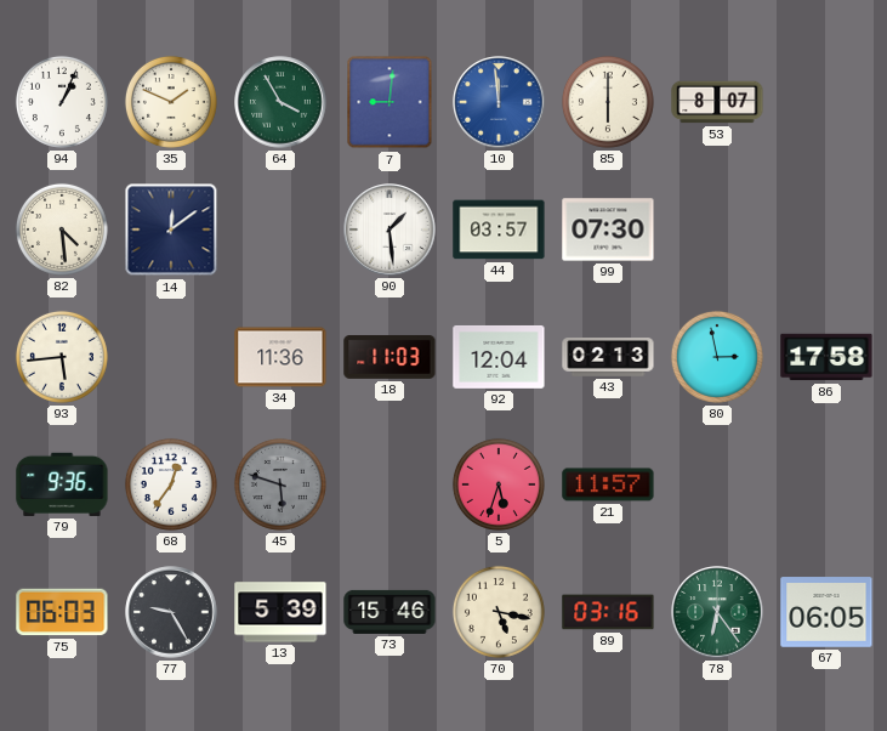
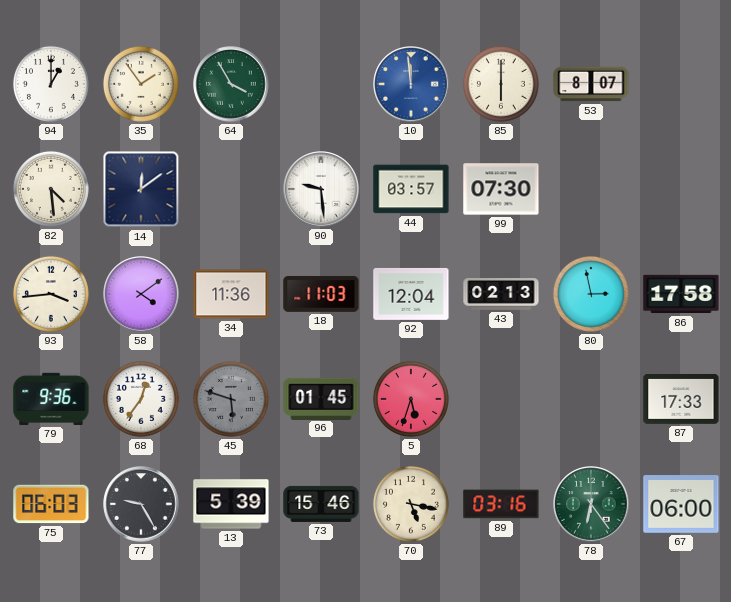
94: 1:04 -> 1:00 (51, 84)
35: 1:49 -> 1:54 (141, 84)
7: 9:01 -> none (390, 102)
90: 1:29 -> 9:29 (321, 189)
93: 5:44 -> 3:44 (51, 294)
58: none -> 4:09 (141, 294)
96: none -> 01:45 (321, 398)
21: 11:57 -> none (608, 484)
87: none -> 17:33 (681, 399)
67: 06:05 -> 06:00 (681, 504)
